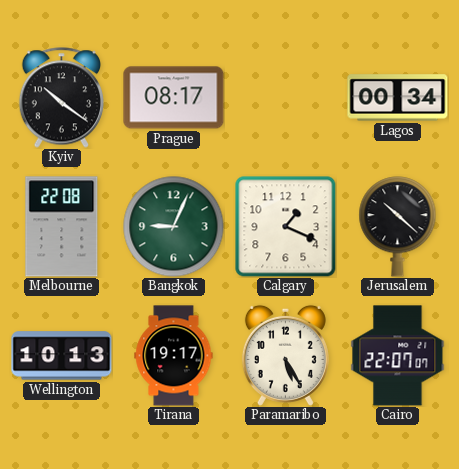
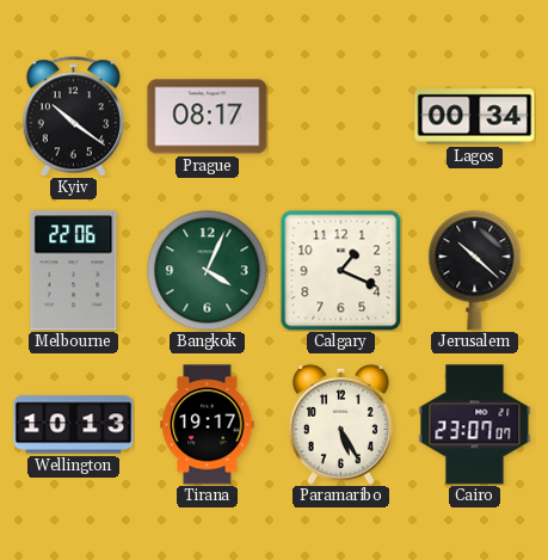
Melbourne: 22:08 -> 22:06 (74, 271)
Bangkok: 9:04 -> 4:04 (208, 271)
Cairo: 22:07 -> 23:07 (475, 425)
